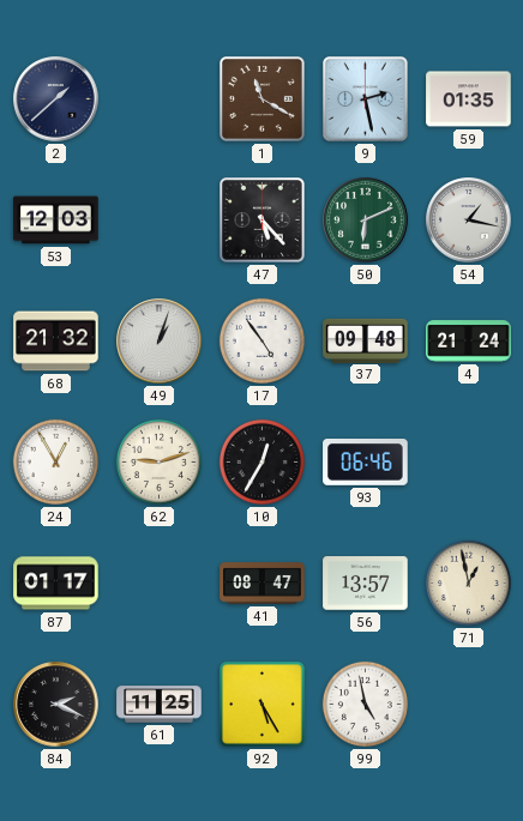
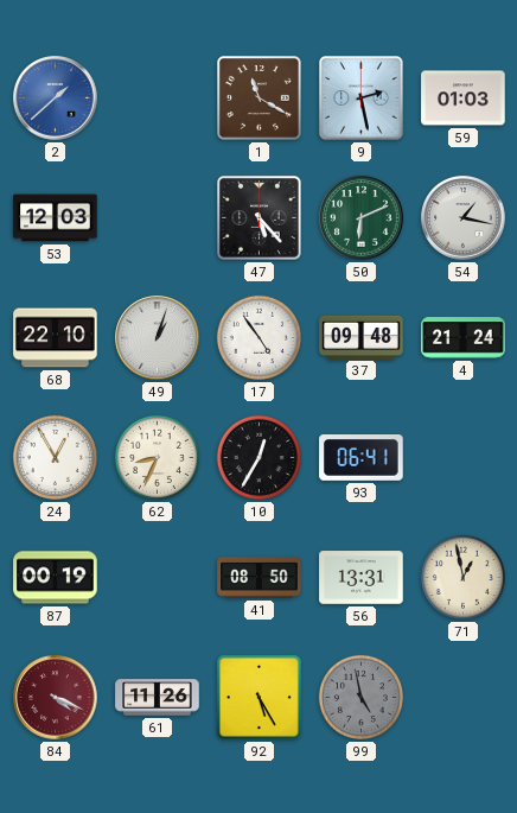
2 dial: navy -> blue (56, 99)
59: 01:35 -> 01:03 (464, 99)
68: 21:32 -> 22:10 (56, 338)
62: 9:12 -> 8:34 (157, 457)
93: 06:46 -> 06:41 (362, 458)
87: 01:17 -> 00:19 (56, 578)
41: 08:47 -> 08:50 (260, 578)
56: 13:57 -> 13:31 (362, 578)
84: 2:19 -> 4:19 (56, 698)
84 dial: black -> burgundy (56, 698)
61: 11:25 -> 11:26 (158, 698)
99 dial: white -> grey (360, 697)
